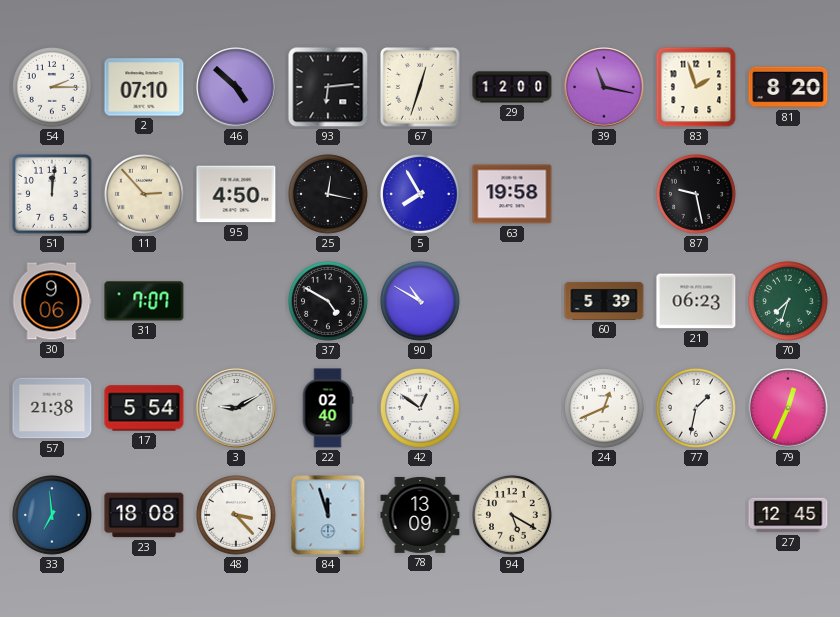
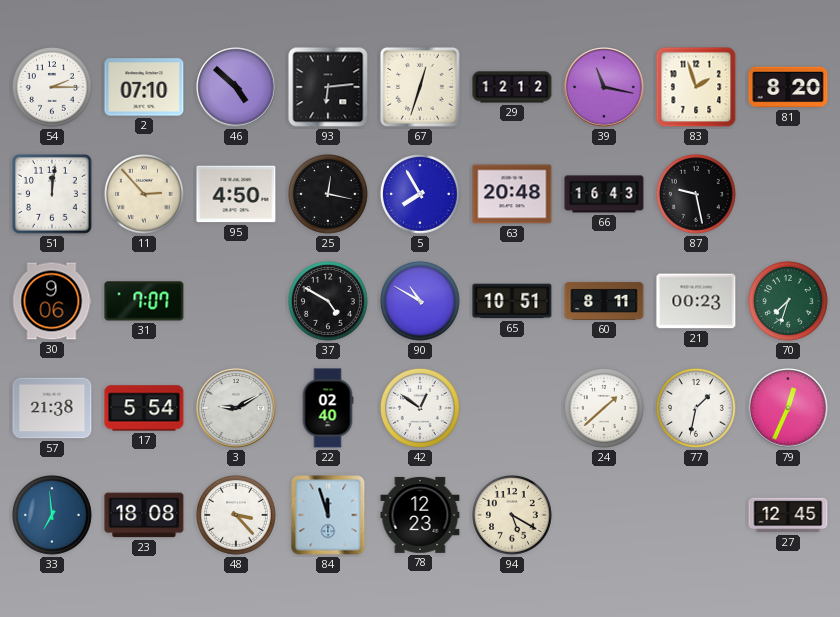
29: 12:00 -> 12:12 (512, 87)
63: 19:58 -> 20:48 (512, 194)
66: none -> 16:43 (604, 194)
65: none -> 10:51 (512, 301)
60: 5:39 -> 8:11 (604, 301)
21: 06:23 -> 00:23 (696, 301)
24: 12:41 -> 1:38 (605, 409)
78: 13:09 -> 12:23 (420, 515)
